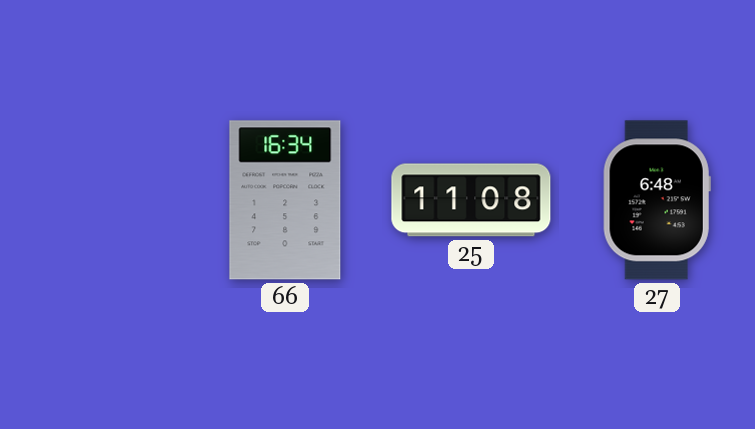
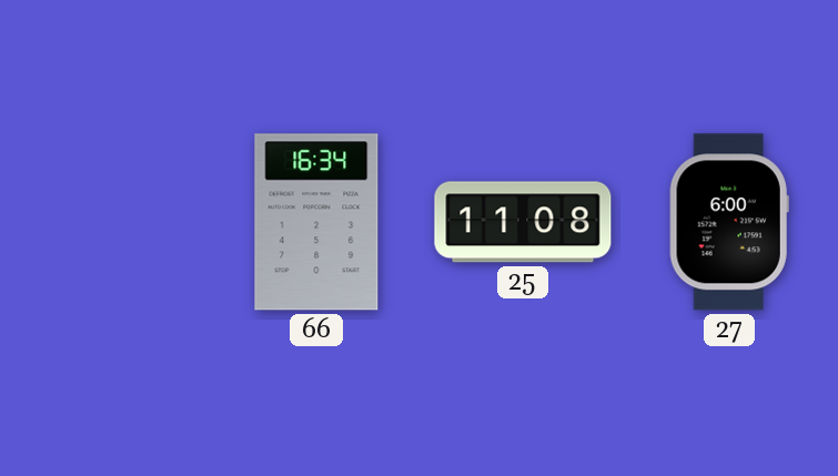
27: 6:48 -> 6:00 (729, 222)
